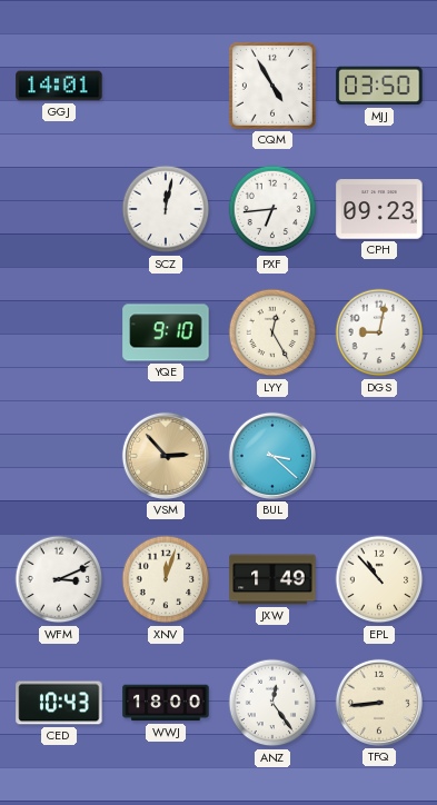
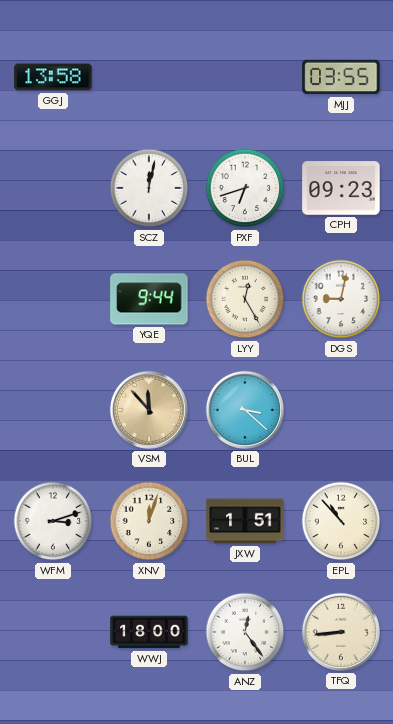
GGJ: 14:01 -> 13:58 (53, 77)
CQM: 4:55 -> none (272, 86)
MJJ: 03:50 -> 03:55 (341, 77)
PXF: 6:44 -> 6:42 (245, 188)
YQE: 9:10 -> 9:44 (149, 299)
VSM: 2:53 -> 11:53 (149, 410)
WFM: 3:11 -> 3:12 (53, 521)
JXW: 1:49 -> 1:51 (245, 521)
CED: 10:43 -> none (59, 703)
